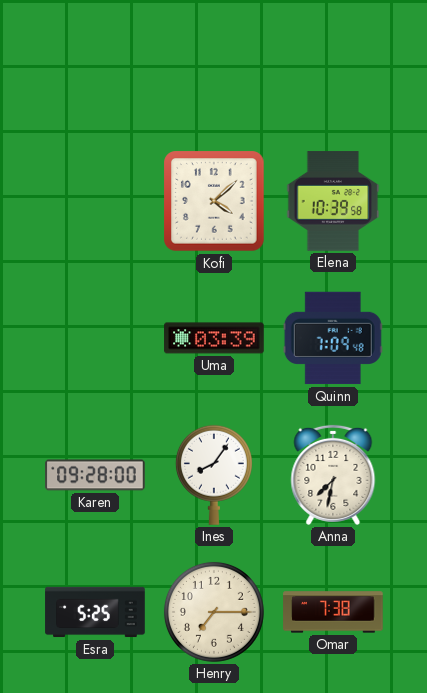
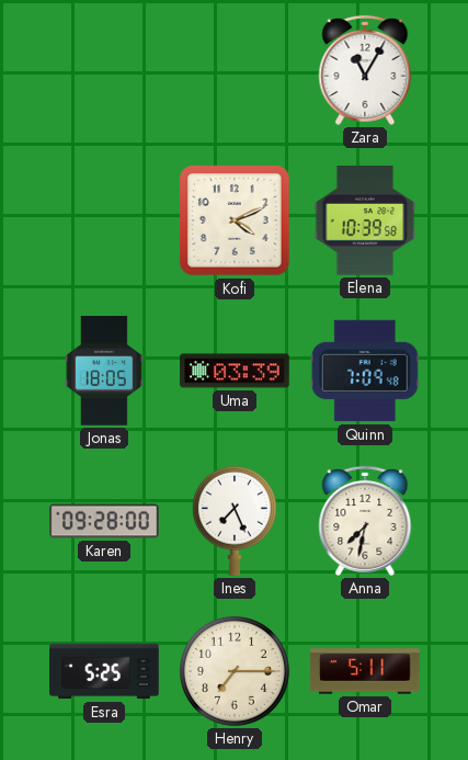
Zara: none -> 11:05 (365, 70)
Kofi: 4:08 -> 4:11 (235, 220)
Jonas: none -> 18:05 (104, 371)
Ines: 8:06 -> 7:26 (235, 521)
Omar: 7:38 -> 5:11 (365, 671)
